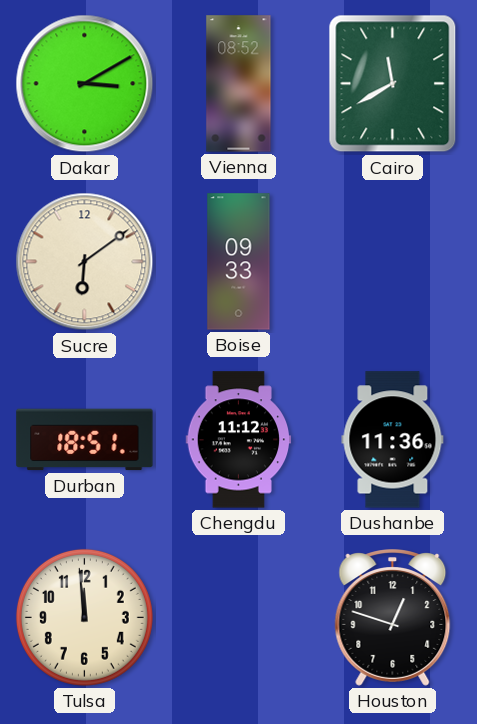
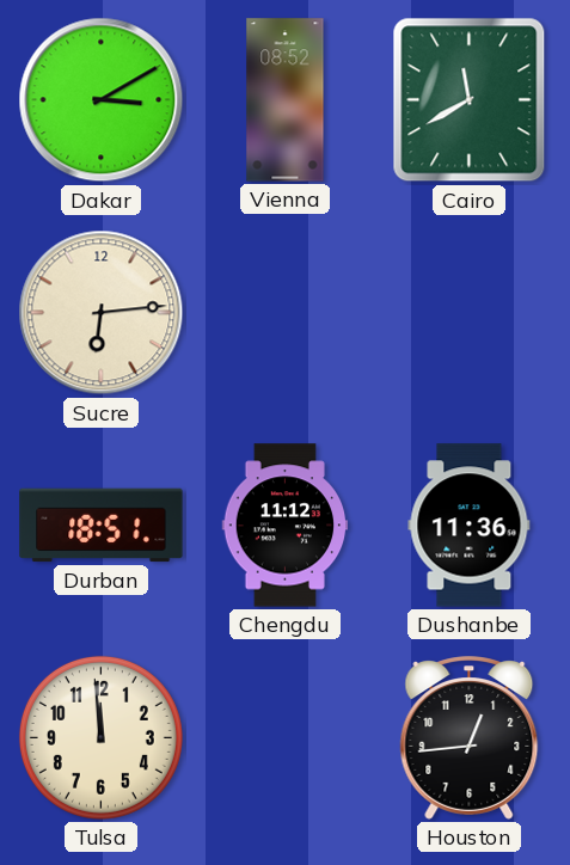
Sucre: 6:09 -> 6:14 (102, 313)
Boise: 09:33 -> none (239, 262)
Houston: 12:48 -> 12:44 (470, 738)
